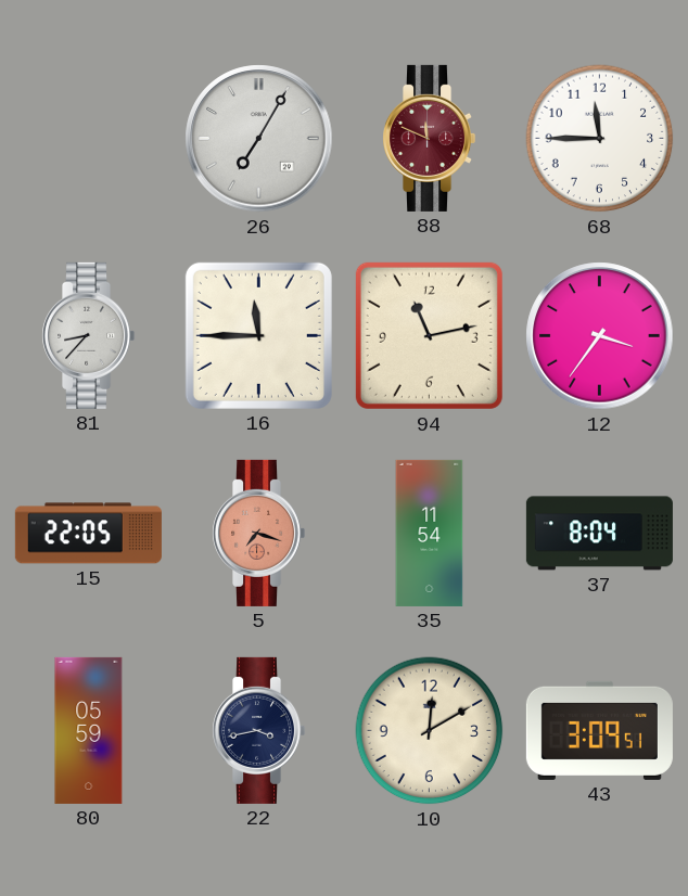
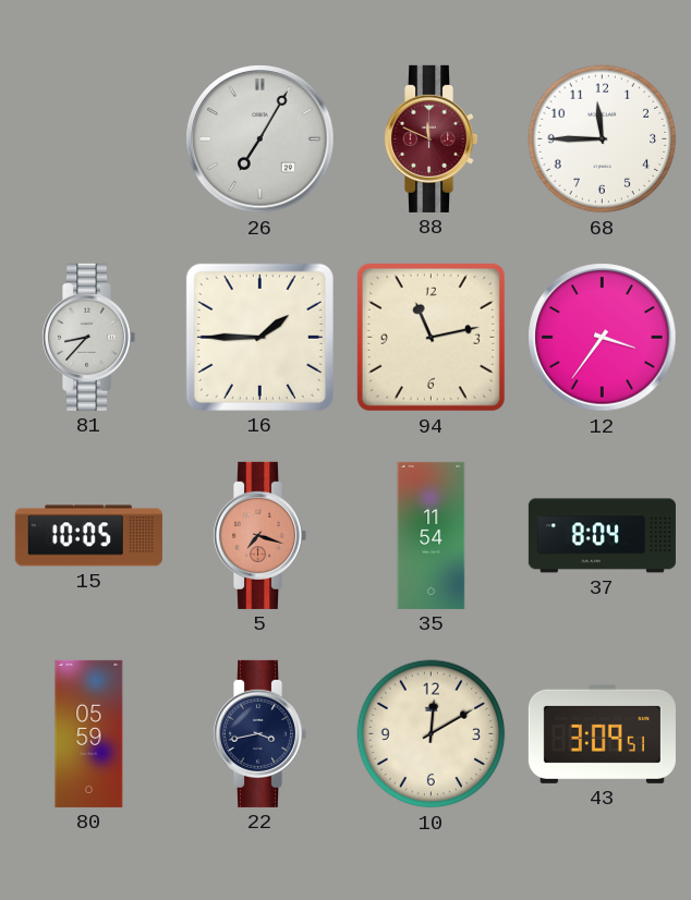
16: 11:45 -> 1:45 (259, 337)
15: 22:05 -> 10:05 (88, 536)
